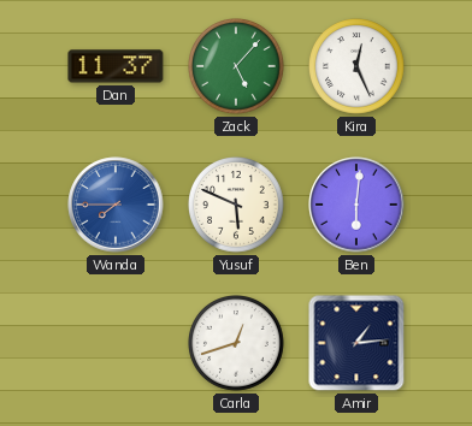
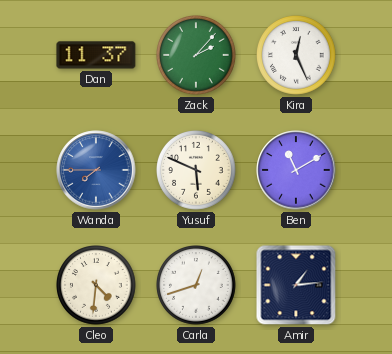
Zack: 5:07 -> 2:07 (197, 56)
Ben: 6:01 -> 11:10 (296, 170)
Cleo: none -> 4:31 (97, 286)
